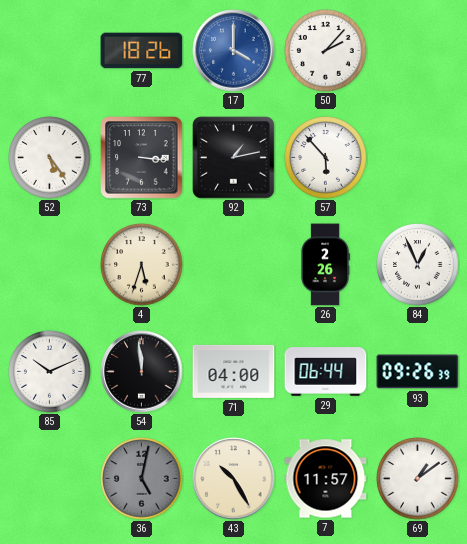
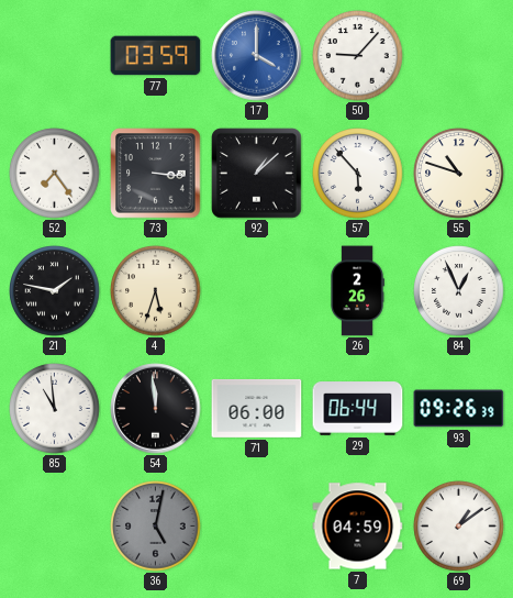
77: 18:26 -> 03:59 (156, 56)
50: 2:07 -> 9:07 (358, 56)
52: 5:24 -> 7:24 (55, 174)
92: 1:13 -> 1:08 (257, 174)
55: none -> 10:48 (459, 174)
21: none -> 1:47 (55, 291)
85: 10:11 -> 10:59 (55, 409)
71: 04:00 -> 06:00 (257, 408)
43: 10:25 -> none (234, 479)
7: 11:57 -> 04:59 (358, 527)
